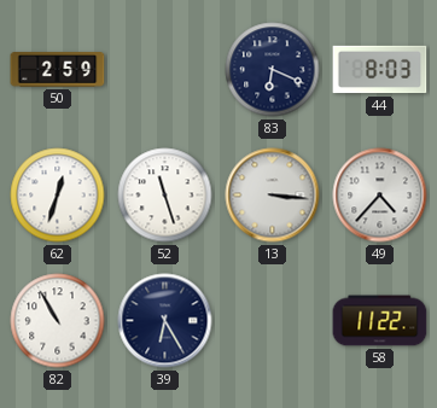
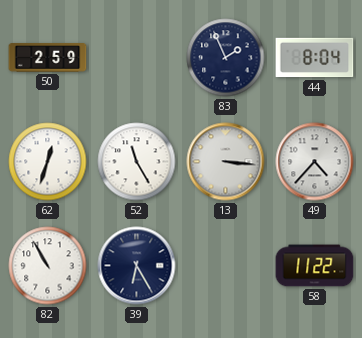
83: 6:19 -> 1:56 (226, 58)
44: 8:03 -> 8:04 (315, 58)
52: 11:27 -> 11:25 (137, 162)
